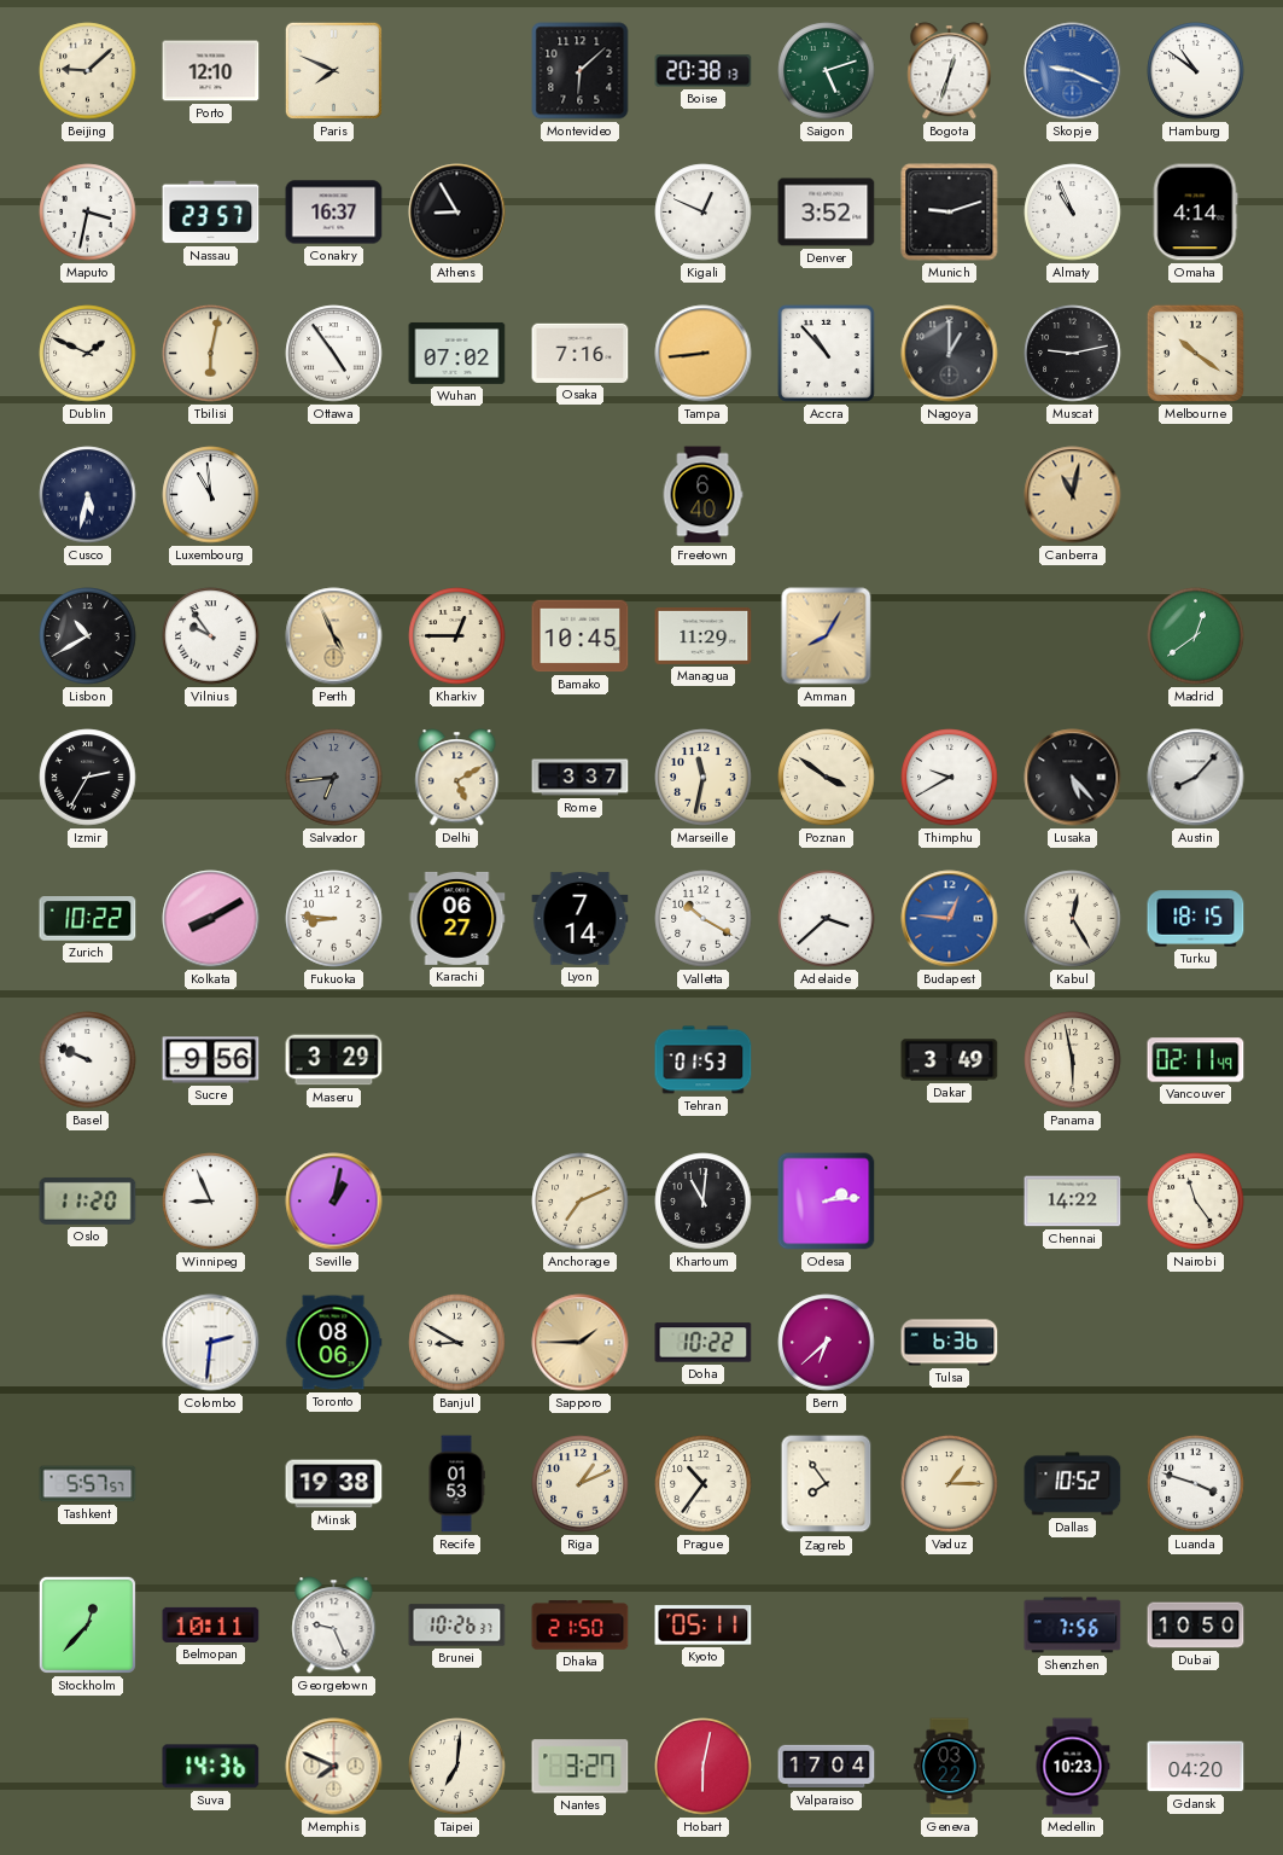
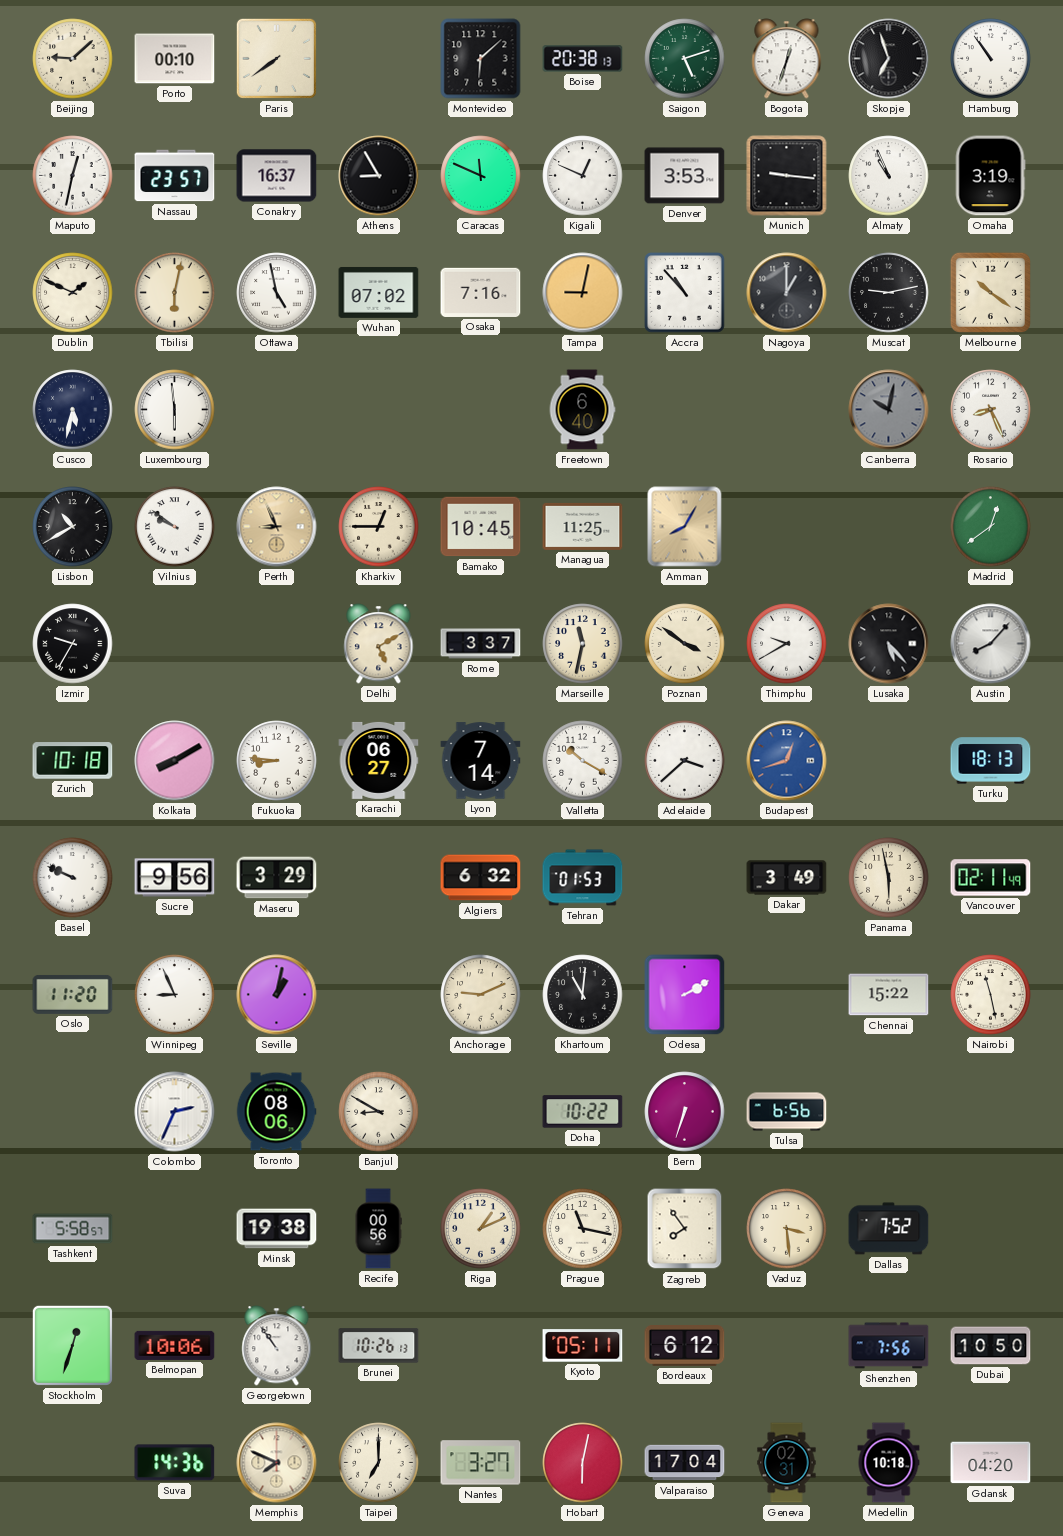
Porto: 12:10 -> 00:10 (175, 59)
Paris: 7:49 -> 7:39 (276, 58)
Skopje: 9:19 -> 6:57 (889, 59)
Skopje dial: blue -> black (889, 59)
Hamburg: 10:51 -> 10:54 (991, 59)
Maputo: 3:32 -> 12:32 (73, 176)
Caracas: none -> 11:49 (481, 176)
Denver: 3:52 -> 3:53 (685, 176)
Munich: 9:12 -> 9:16 (787, 176)
Omaha: 4:14 -> 3:19 (990, 176)
Ottawa: 4:54 -> 4:58 (277, 293)
Tampa: 8:44 -> 9:02 (583, 293)
Luxembourg: 10:59 -> 5:59 (175, 410)
Canberra: 11:02 -> 10:02 (889, 410)
Canberra dial: champagne -> grey (889, 410)
Rosario: none -> 8:26 (991, 410)
Vilnius: 9:54 -> 9:51 (175, 527)
Perth: 4:56 -> 8:56 (277, 527)
Managua: 11:29 -> 11:25 (583, 526)
Izmir: 2:35 -> 9:35 (73, 644)
Salvador: 6:44 -> none (334, 778)
Zurich: 10:22 -> 10:18 (73, 761)
Budapest: 12:46 -> 12:42 (787, 761)
Kabul: 12:25 -> none (1073, 919)
Turku: 18:15 -> 18:13 (991, 761)
Algiers: none -> 6:32 (481, 878)
Anchorage: 7:11 -> 9:11 (481, 995)
Odesa: 2:14 -> 2:10 (685, 995)
Chennai: 14:22 -> 15:22 (889, 995)
Nairobi: 11:24 -> 11:28 (991, 995)
Colombo: 2:31 -> 2:34 (175, 1112)
Sapporo: 1:45 -> none (581, 1343)
Bern: 6:38 -> 6:33 (685, 1112)
Tulsa: 6:36 -> 6:56 (787, 1112)
Tashkent: 5:57 -> 5:58 (73, 1229)
Recife: 01:53 -> 00:56 (378, 1229)
Prague: 10:36 -> 11:17 (583, 1229)
Vaduz: 1:15 -> 3:29 (787, 1229)
Dallas: 10:52 -> 7:52 (889, 1229)
Luanda: 3:48 -> none (1196, 1484)
Stockholm: 12:37 -> 12:33 (72, 1345)
Belmopan: 10:11 -> 10:06 (175, 1345)
Georgetown: 9:26 -> 10:54 (277, 1346)
Brunei: 10:26:37 -> 10:26:13 (379, 1346)
Dhaka: 21:50 -> none (581, 1626)
Bordeaux: none -> 6:12 (685, 1346)
Taipei: 7:01 -> 7:00 (379, 1463)
Geneva: 03:22 -> 02:31 (787, 1463)
Medellin: 10:23 -> 10:18 (889, 1463)
